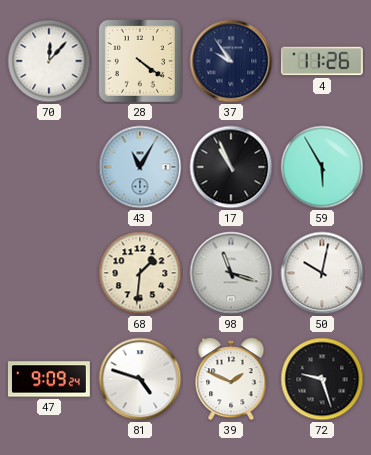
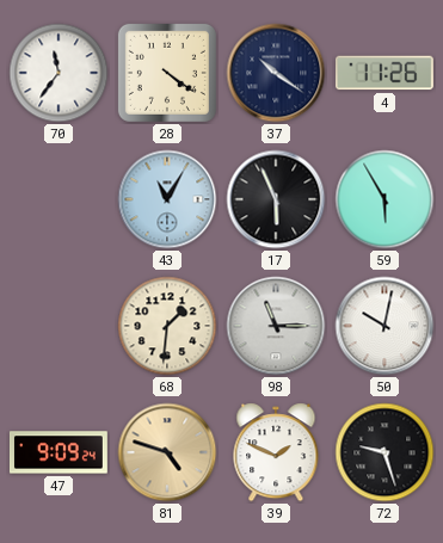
70: 12:07 -> 11:36 (59, 73)
37: 9:54 -> 10:21 (276, 73)
17: 10:56 -> 5:56 (276, 199)
98: 11:18 -> 11:15 (276, 326)
81 dial: white -> champagne (167, 452)
